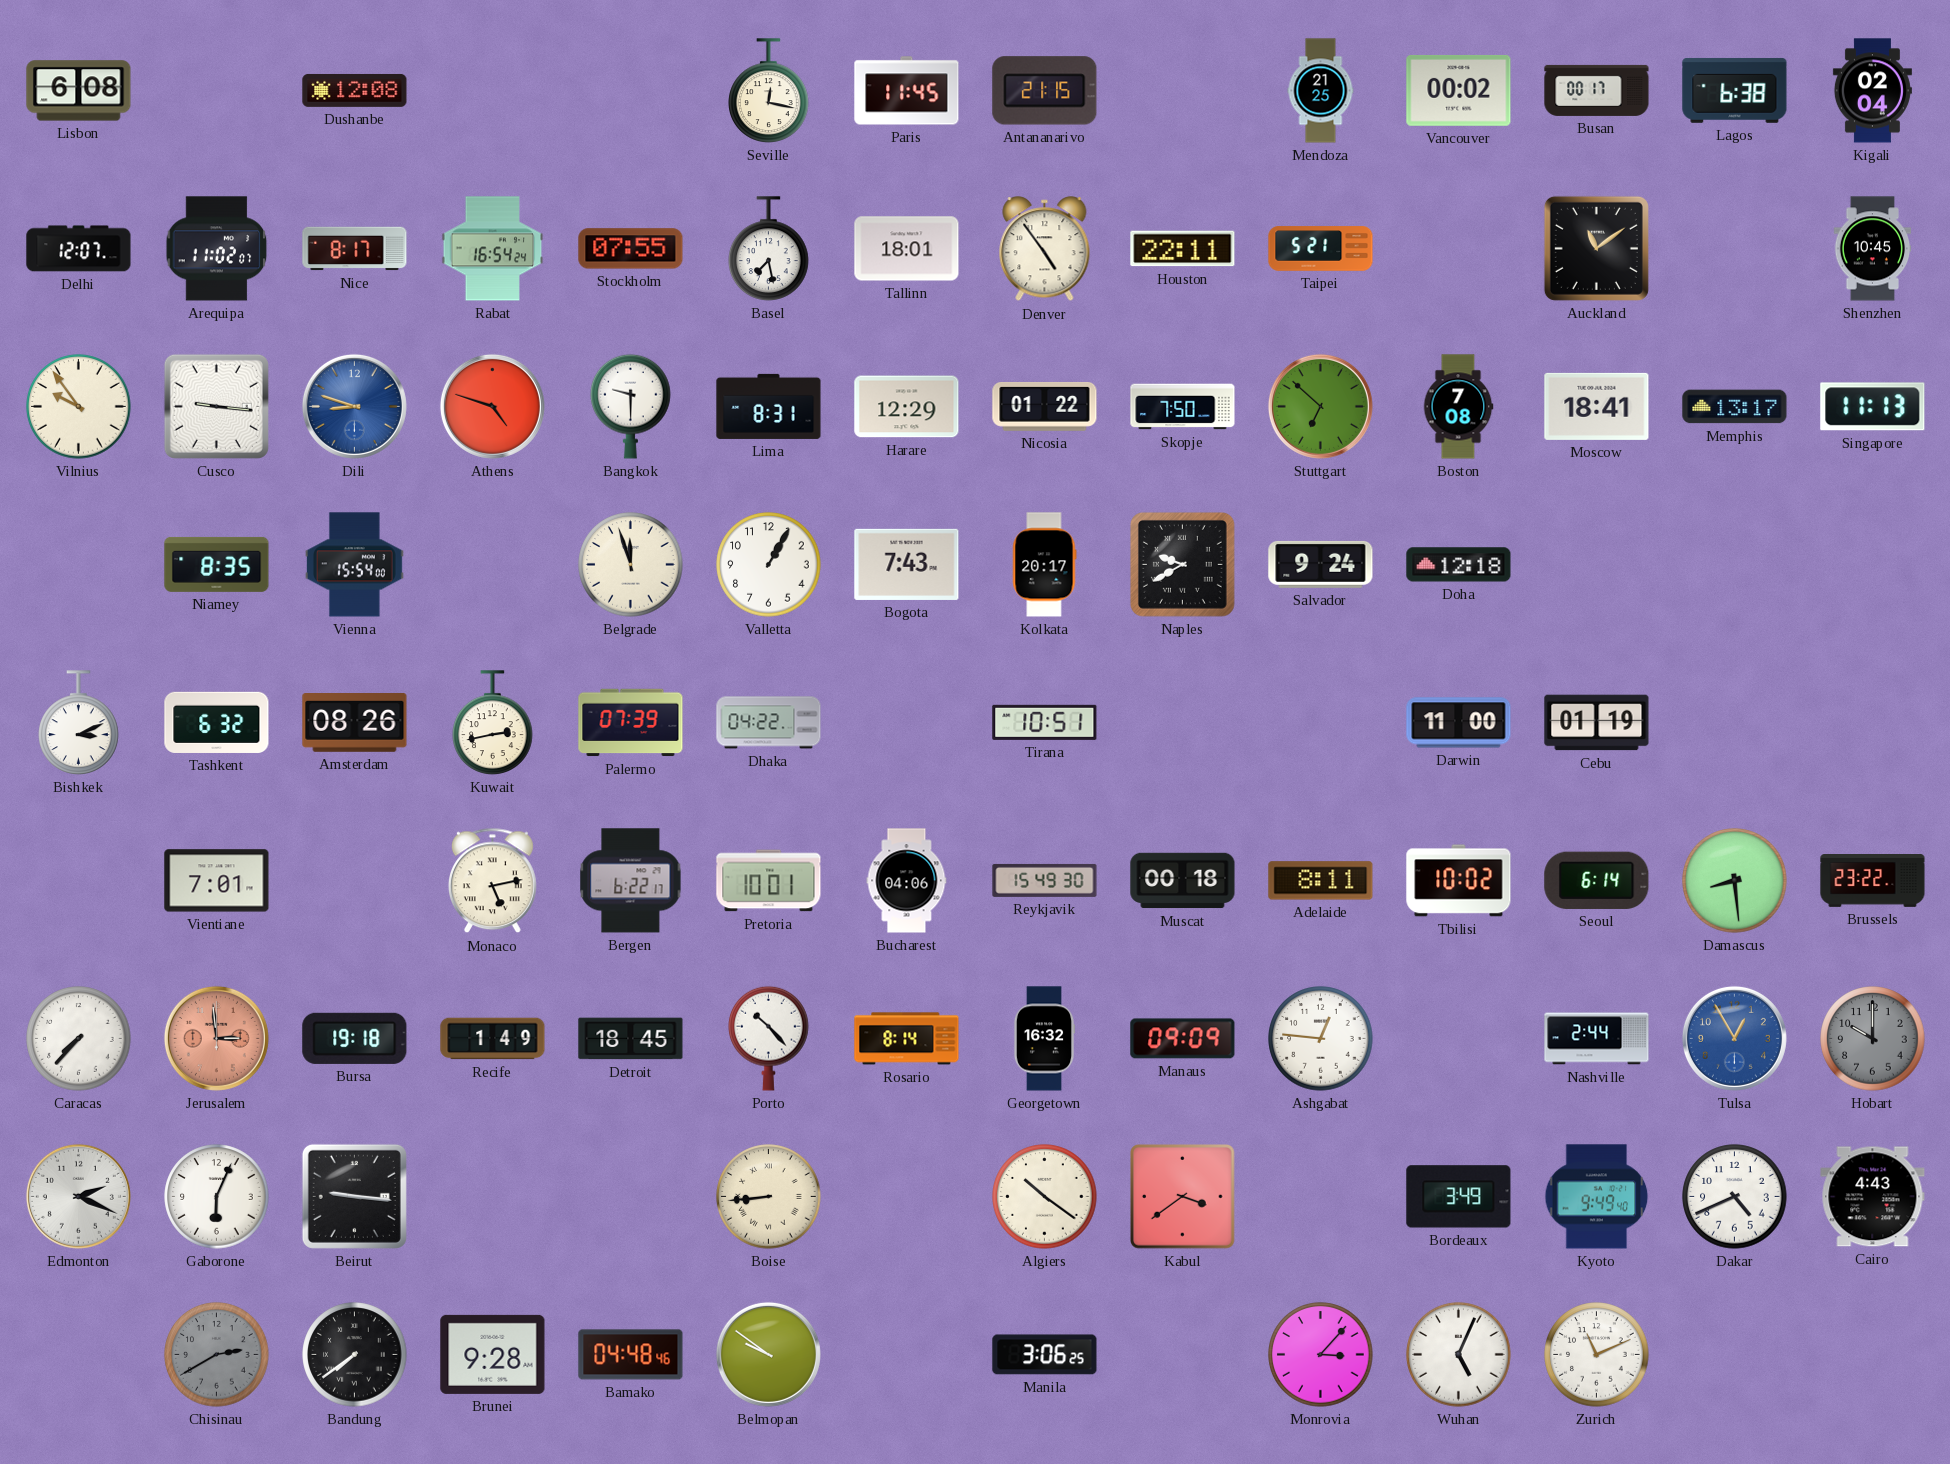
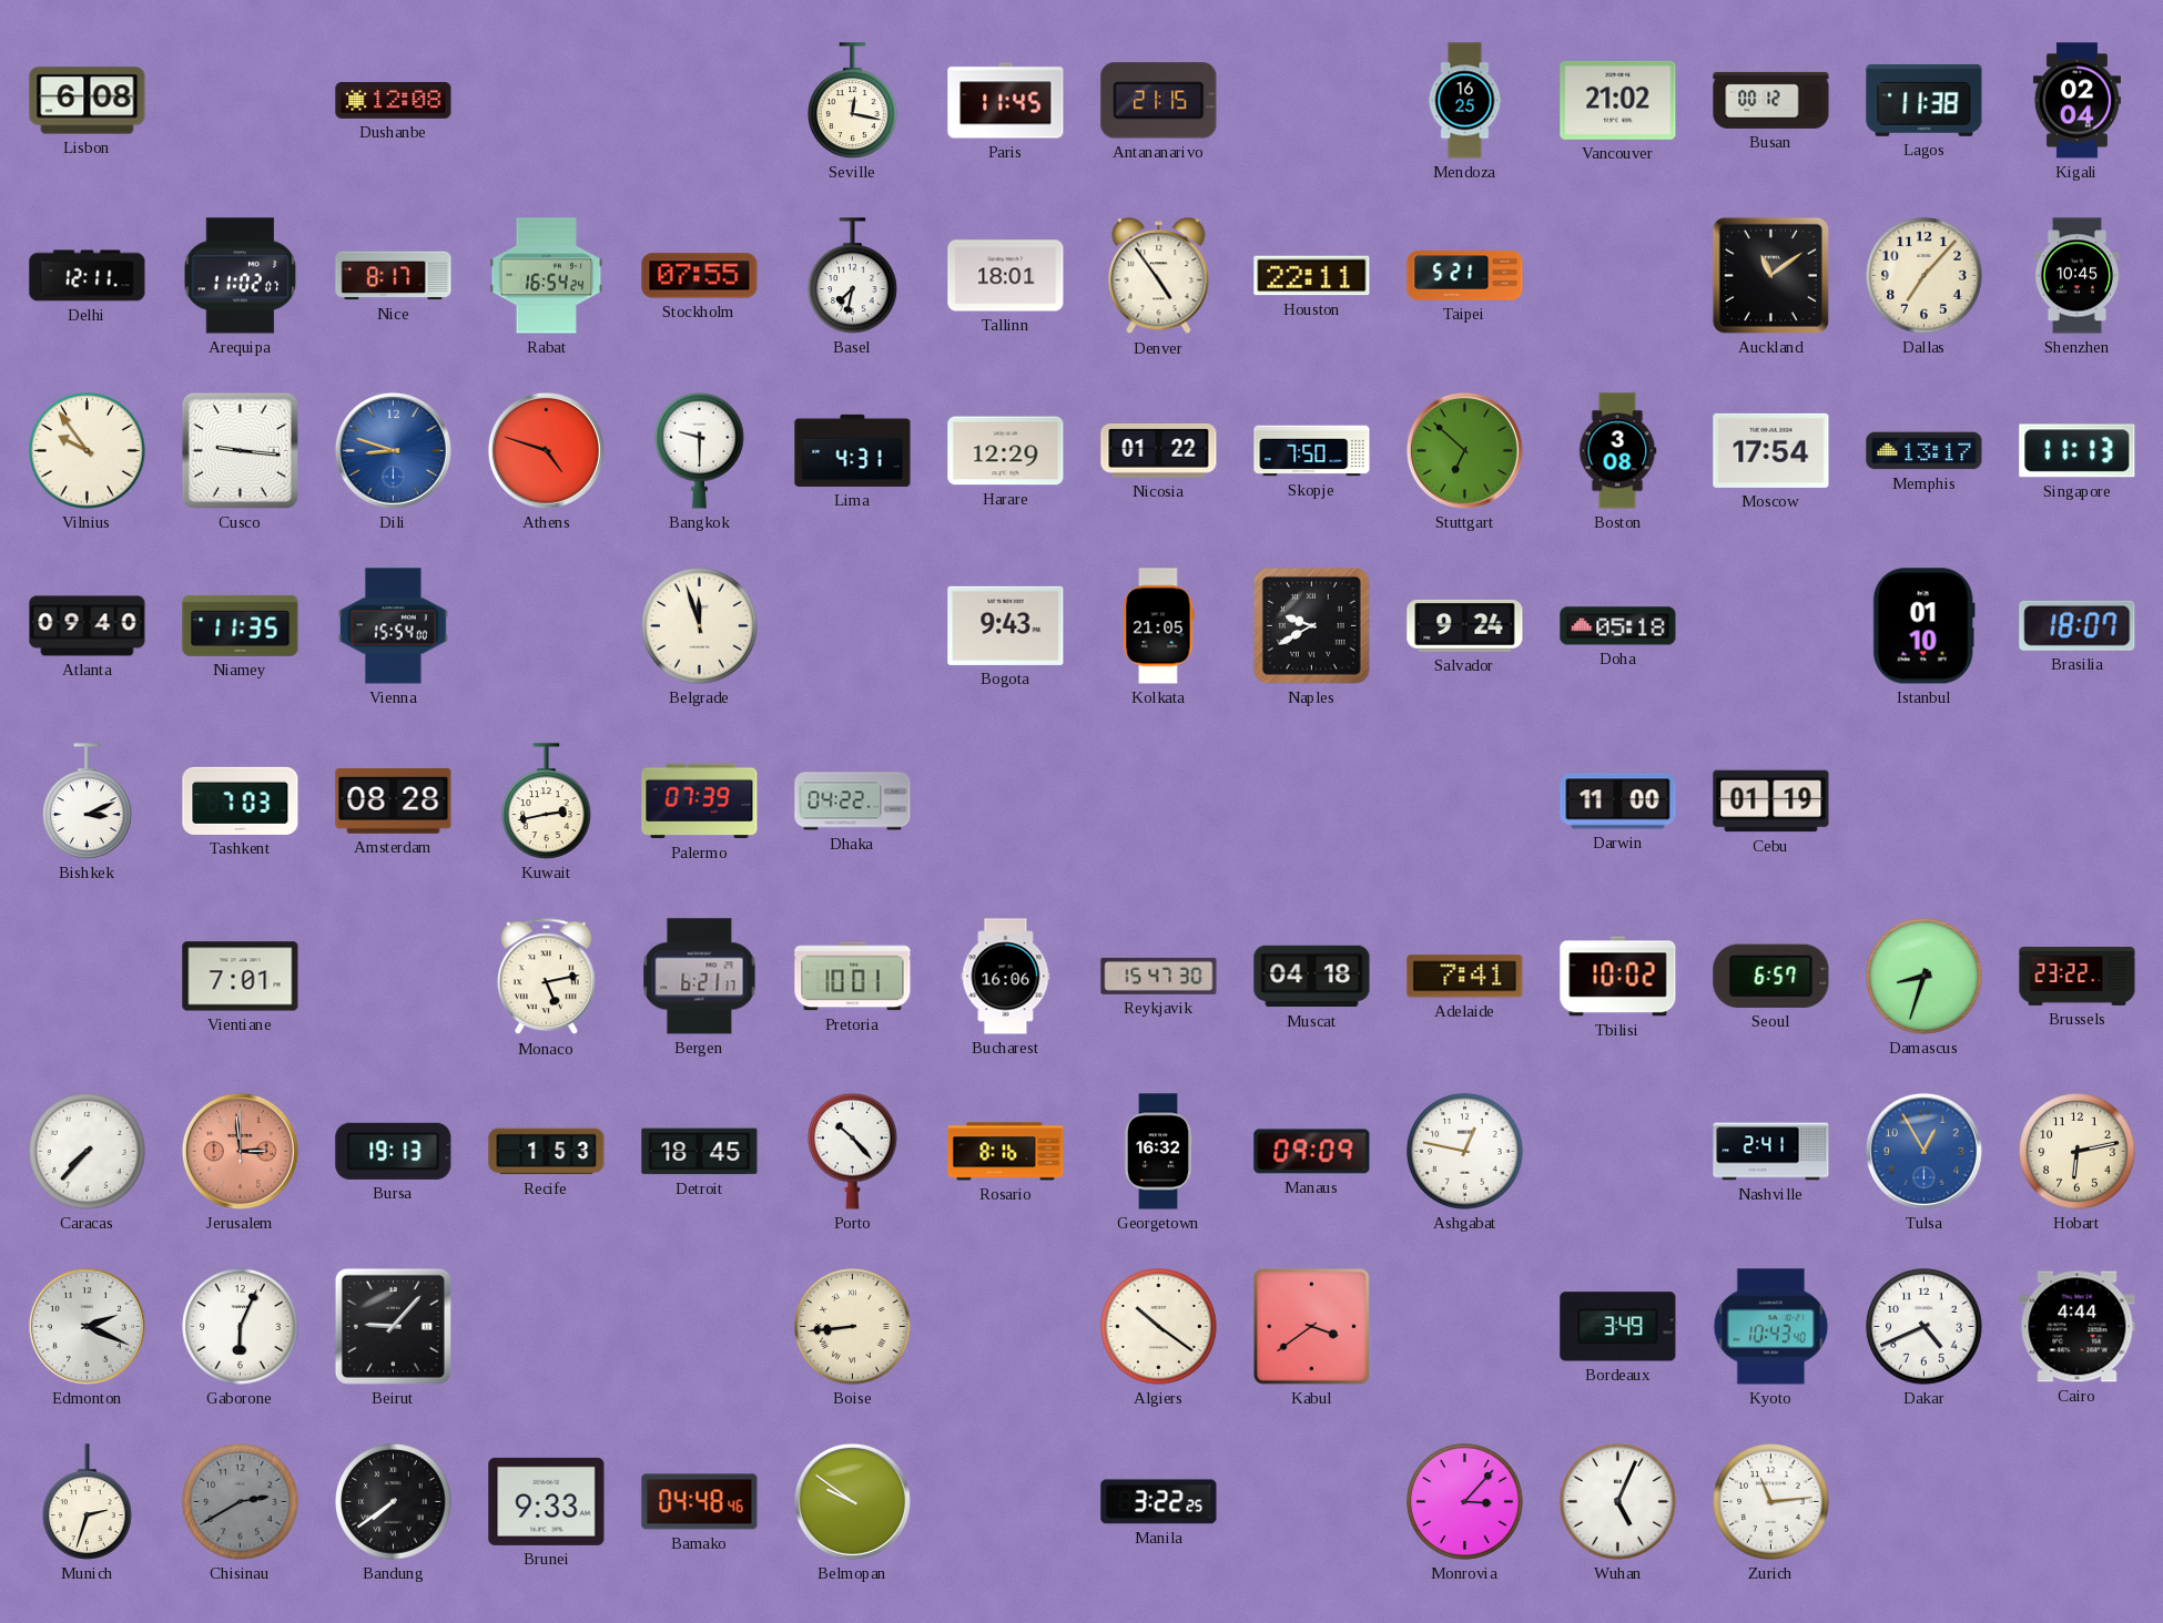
Mendoza: 21:25 -> 16:25 (1465, 101)
Vancouver: 00:02 -> 21:02 (1618, 100)
Busan: 00:17 -> 00:12 (1771, 100)
Lagos: 6:38 -> 11:38 (1925, 100)
Delhi: 12:07 -> 12:11 (88, 276)
Basel: 7:28 -> 7:32 (853, 276)
Dallas: none -> 7:07 (1925, 276)
Lima: 8:31 -> 4:31 (853, 450)
Boston: 7:08 -> 3:08 (1617, 451)
Moscow: 18:41 -> 17:54 (1771, 450)
Atlanta: none -> 09:40 (88, 626)
Niamey: 8:35 -> 11:35 (241, 625)
Valletta: 1:05 -> none (769, 565)
Bogota: 7:43 -> 9:43 (1006, 625)
Kolkata: 20:17 -> 21:05 (1158, 626)
Doha: 12:18 -> 05:18 (1618, 626)
Istanbul: none -> 01:10 (1923, 626)
Brasilia: none -> 18:07 (2078, 625)
Tashkent: 6:32 -> 7:03 (241, 800)
Amsterdam: 08:26 -> 08:28 (394, 802)
Tirana: 10:51 -> none (1045, 722)
Bergen: 6:22 -> 6:21 (700, 977)
Bucharest: 04:06 -> 16:06 (1006, 977)
Reykjavik: 15:49 -> 15:47 (1159, 976)
Muscat: 00:18 -> 04:18 (1312, 977)
Adelaide: 8:11 -> 7:41 (1465, 977)
Seoul: 6:14 -> 6:57 (1771, 976)
Damascus: 8:29 -> 8:33 (1925, 977)
Bursa: 19:18 -> 19:13 (394, 1151)
Recife: 1:49 -> 1:53 (547, 1152)
Rosario: 8:14 -> 8:16 (1006, 1152)
Ashgabat: 12:46 -> 12:47 (1465, 1152)
Nashville: 2:44 -> 2:41 (1771, 1152)
Hobart: 10:00 -> 6:13 (2078, 1152)
Hobart dial: grey -> cream (2078, 1152)
Beirut: 9:16 -> 9:07 (393, 1326)
Kyoto: 9:49 -> 10:43 (1771, 1327)
Cairo: 4:43 -> 4:44 (2078, 1327)
Munich: none -> 2:33 (88, 1502)
Brunei: 9:28 -> 9:33 (547, 1501)
Manila: 3:06 -> 3:22 (1159, 1502)
Zurich: 11:11 -> 11:14 (1771, 1502)
